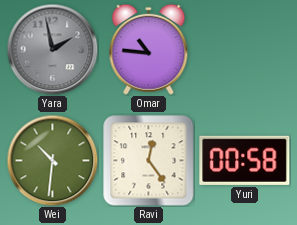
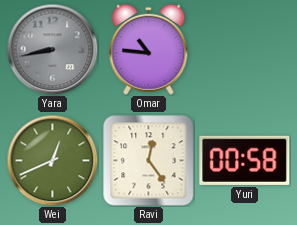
Yara: 1:58 -> 8:43 (52, 49)
Wei: 10:31 -> 12:41 (52, 160)
